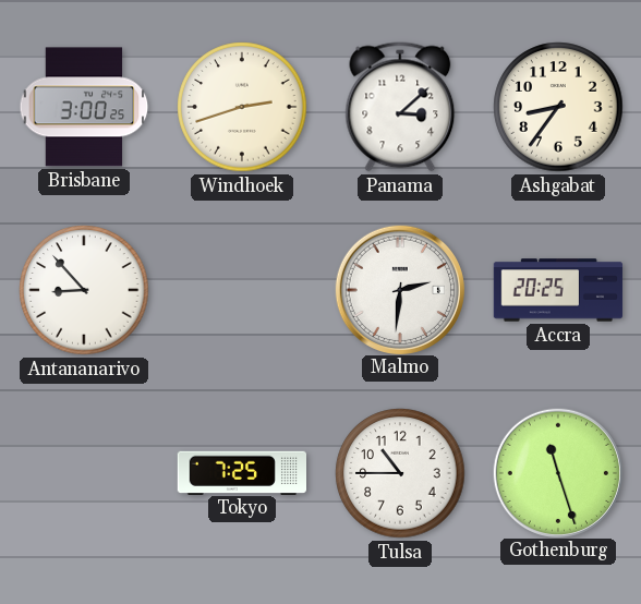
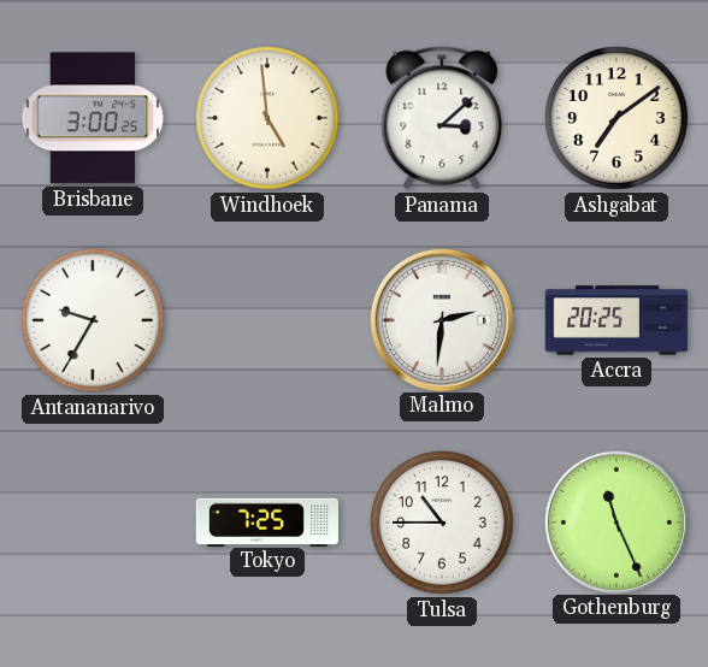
Windhoek: 2:42 -> 4:59 (267, 118)
Ashgabat: 8:36 -> 7:09 (616, 118)
Antananarivo: 8:53 -> 9:35 (93, 320)
Gothenburg: 11:27 -> 11:26 (615, 521)
